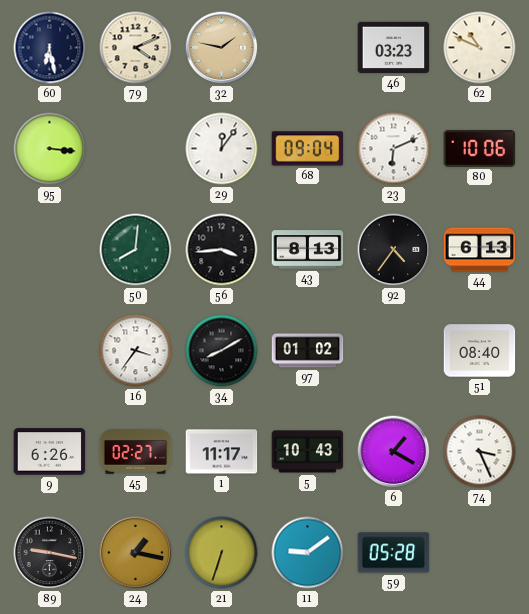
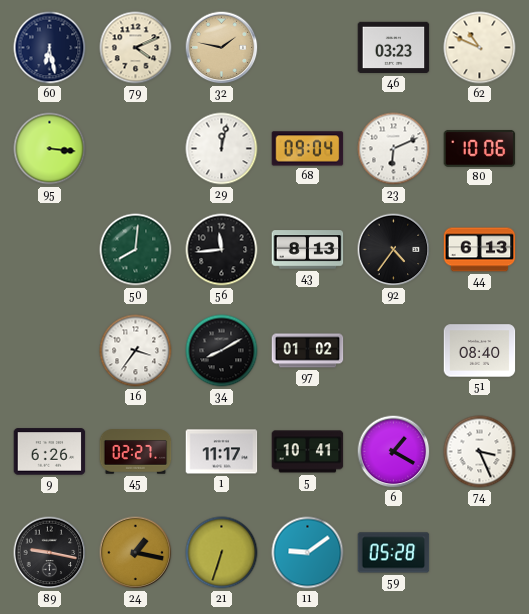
29: 12:06 -> 12:02 (222, 149)
56: 3:44 -> 11:44 (222, 250)
5: 10:43 -> 10:41 (308, 452)
